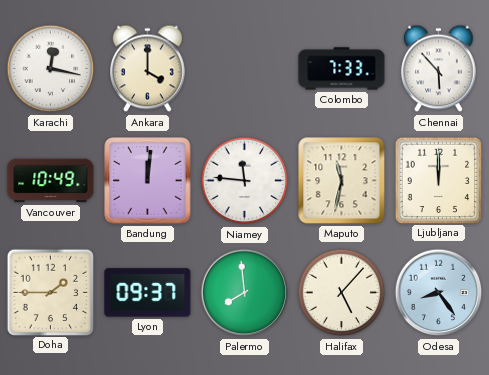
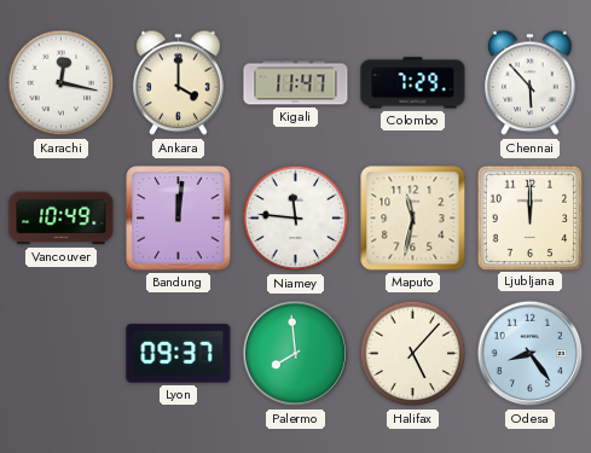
Kigali: none -> 11:47 (296, 83)
Colombo: 7:33 -> 7:29 (413, 83)
Doha: 1:45 -> none (50, 292)
